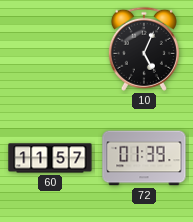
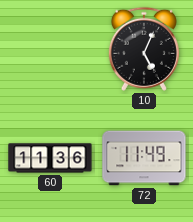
60: 11:57 -> 11:36 (50, 158)
72: 01:39 -> 11:49 (144, 158)
